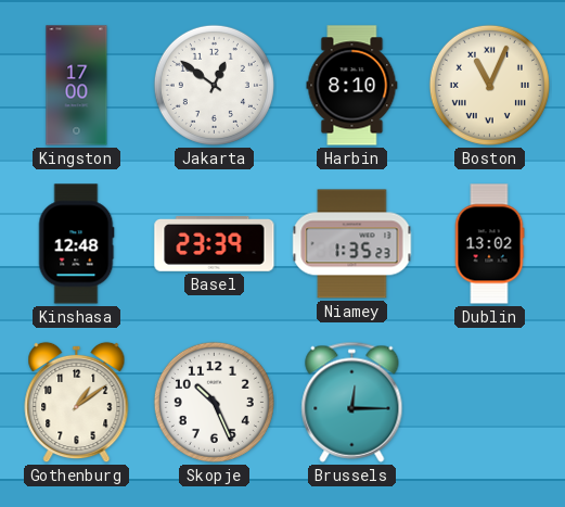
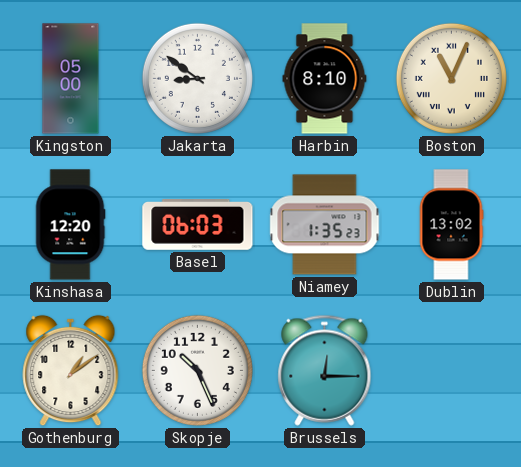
Kingston: 17:00 -> 05:00 (71, 79)
Jakarta: 12:51 -> 8:51 (197, 78)
Kinshasa: 12:48 -> 12:20 (70, 225)
Basel: 23:39 -> 06:03 (198, 225)
